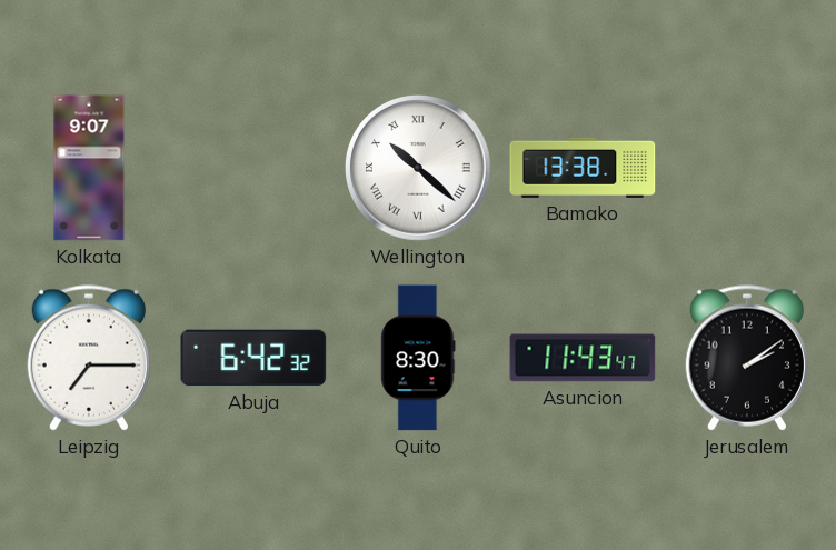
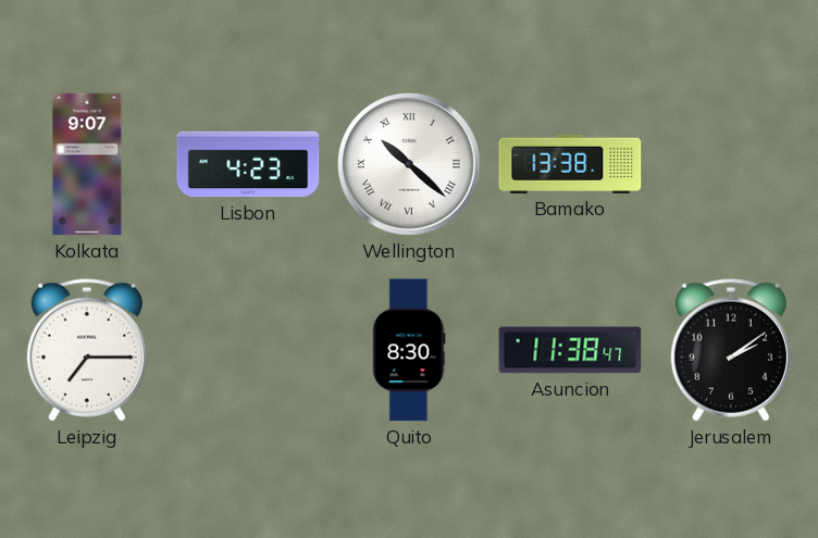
Lisbon: none -> 4:23 (248, 164)
Abuja: 6:42 -> none (253, 358)
Asuncion: 11:43 -> 11:38 (570, 350)
